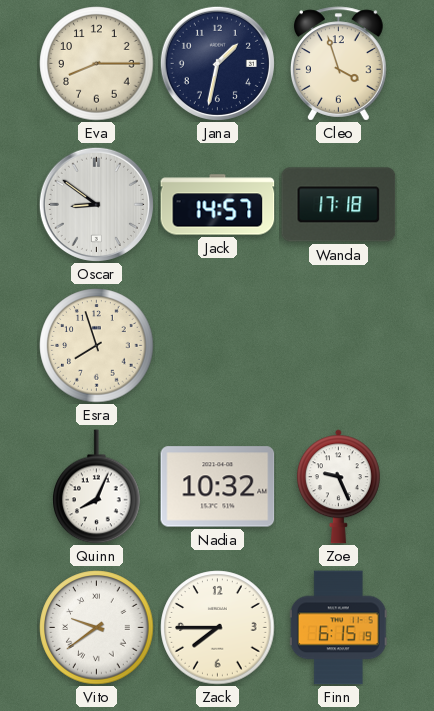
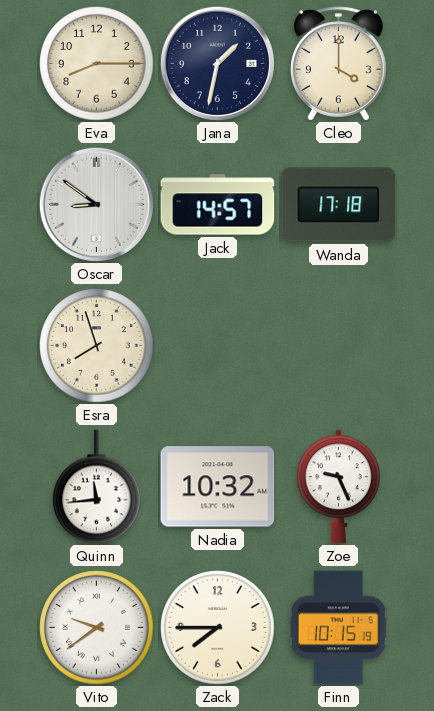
Cleo: 3:57 -> 4:00 (339, 64)
Quinn: 8:04 -> 11:44 (97, 487)
Finn: 6:15 -> 10:15 (338, 628)
